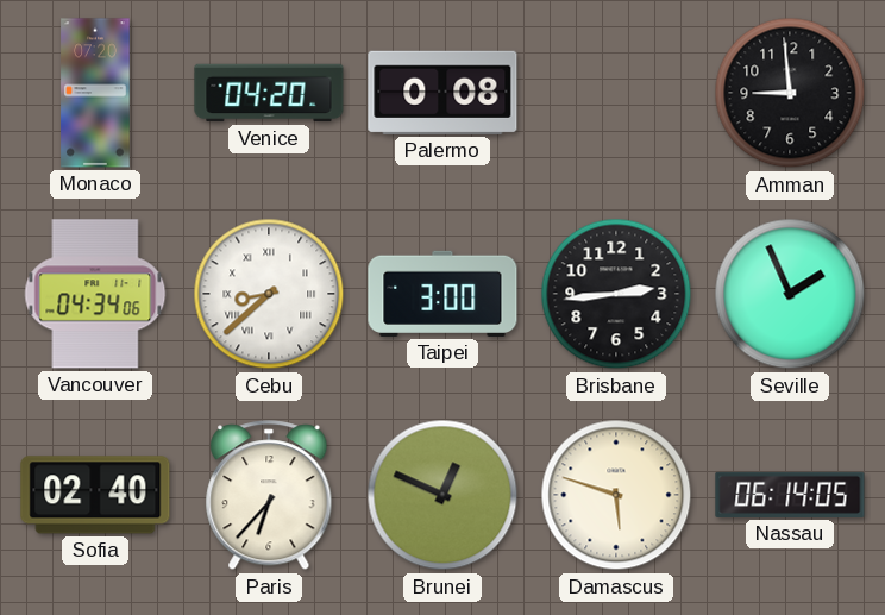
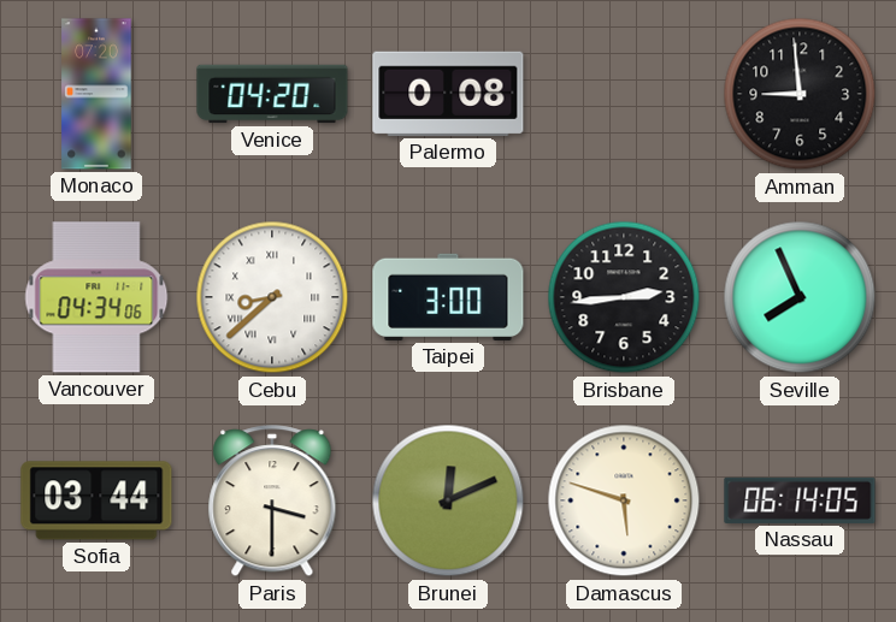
Seville: 1:56 -> 7:56 (800, 297)
Sofia: 02:40 -> 03:44 (96, 500)
Paris: 6:37 -> 3:30 (272, 502)
Brunei: 12:49 -> 12:11 (448, 500)
